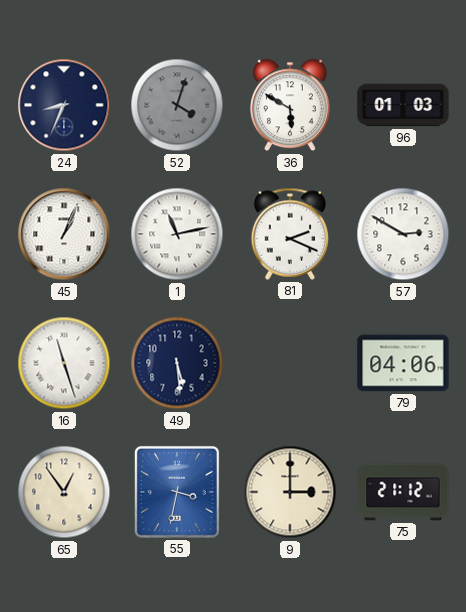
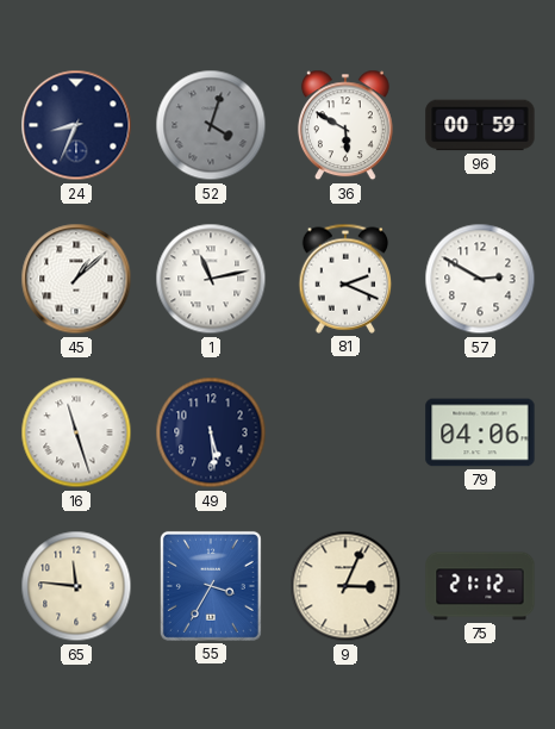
96: 01:03 -> 00:59 (480, 125)
45: 1:04 -> 1:08 (76, 279)
65: 12:54 -> 11:46 (76, 586)
55: 3:32 -> 3:35 (211, 586)
9: 3:00 -> 3:04 (345, 586)
